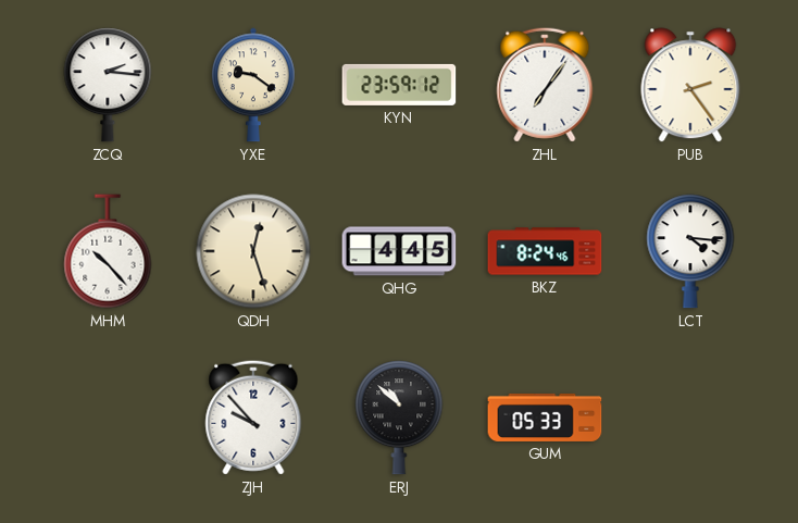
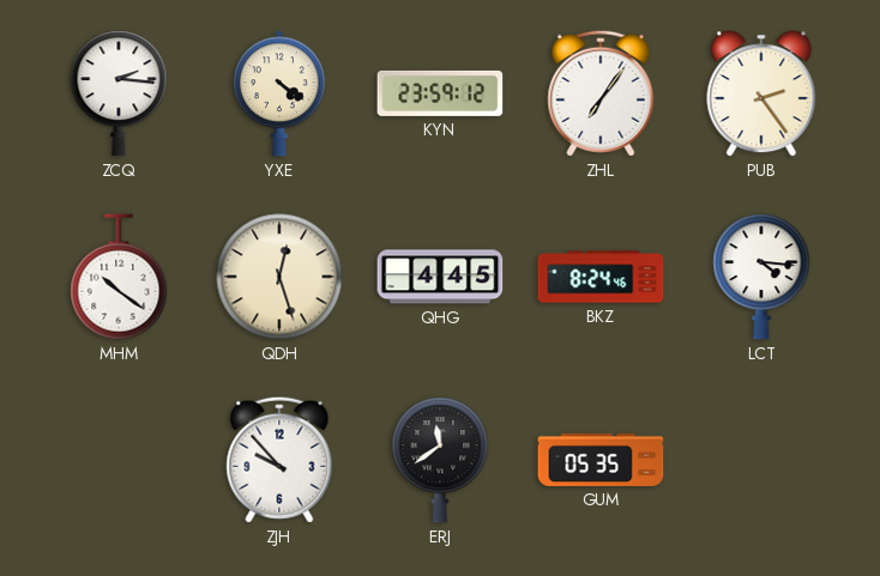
YXE: 9:21 -> 4:21 (281, 93)
MHM: 10:23 -> 10:21 (119, 277)
ERJ: 10:52 -> 11:39 (440, 460)
GUM: 05:33 -> 05:35 (601, 460)
